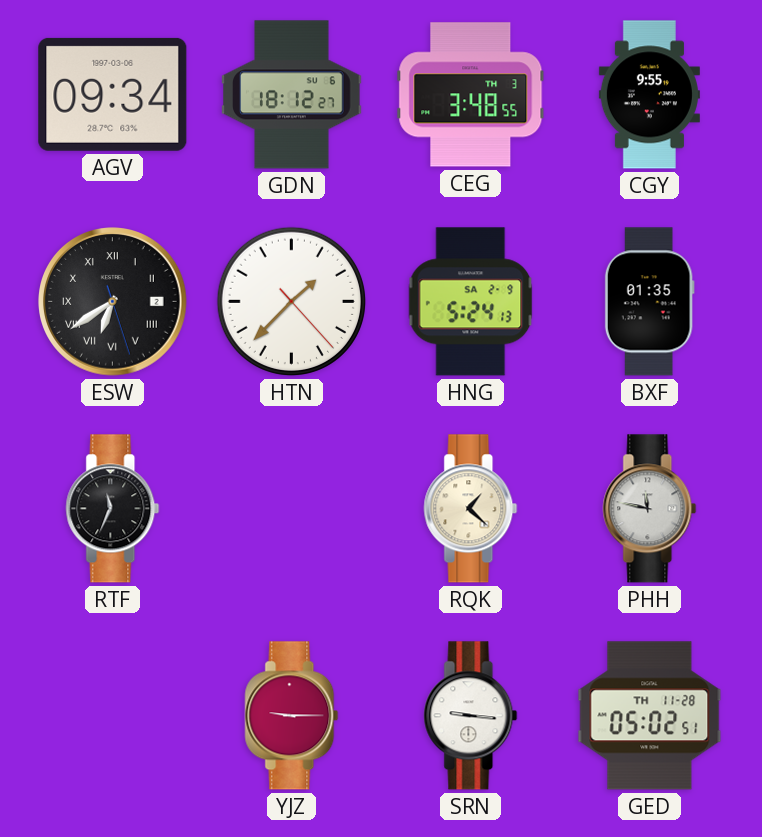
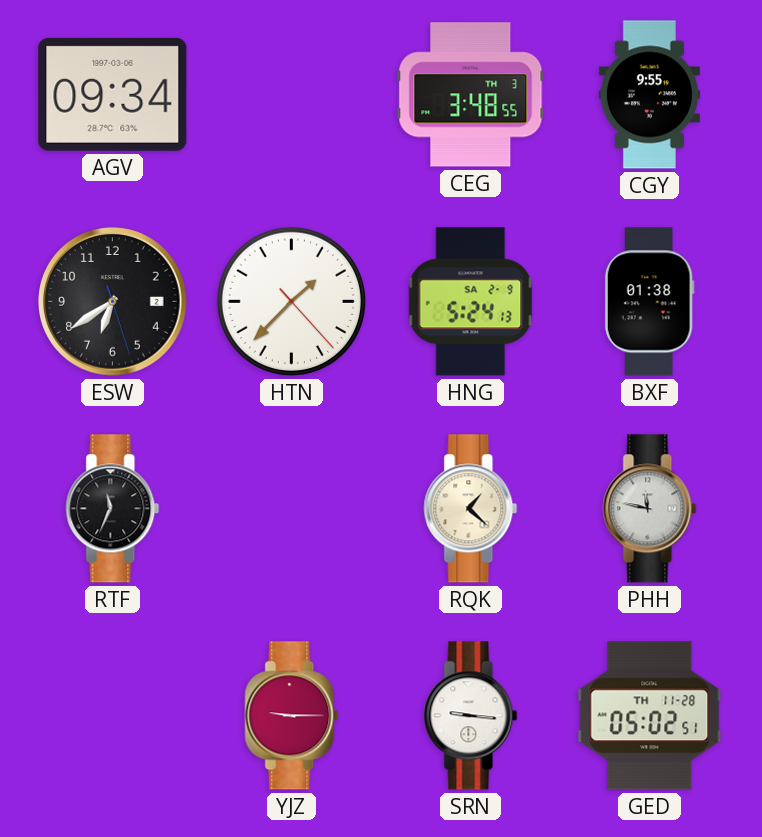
GDN: 18:12 -> none (292, 95)
ESW numerals: Roman -> Arabic (113, 302)
BXF: 01:35 -> 01:38 (649, 302)
